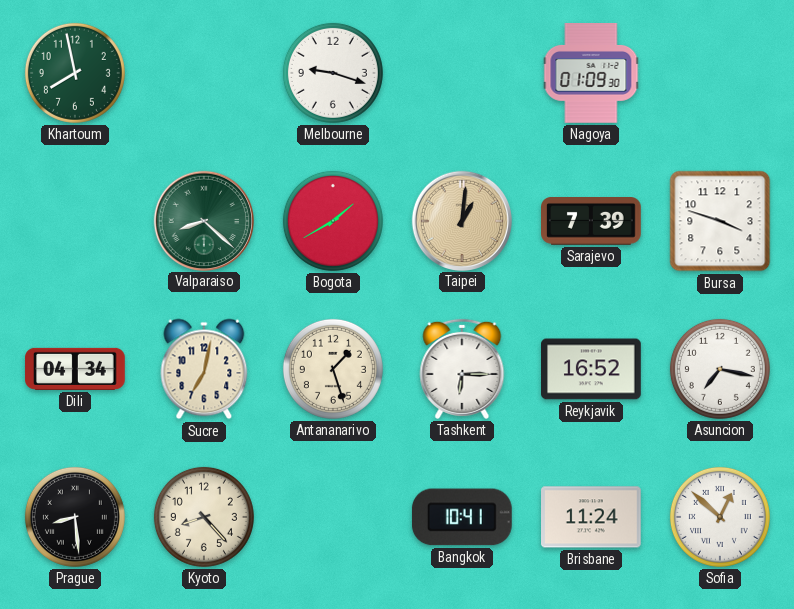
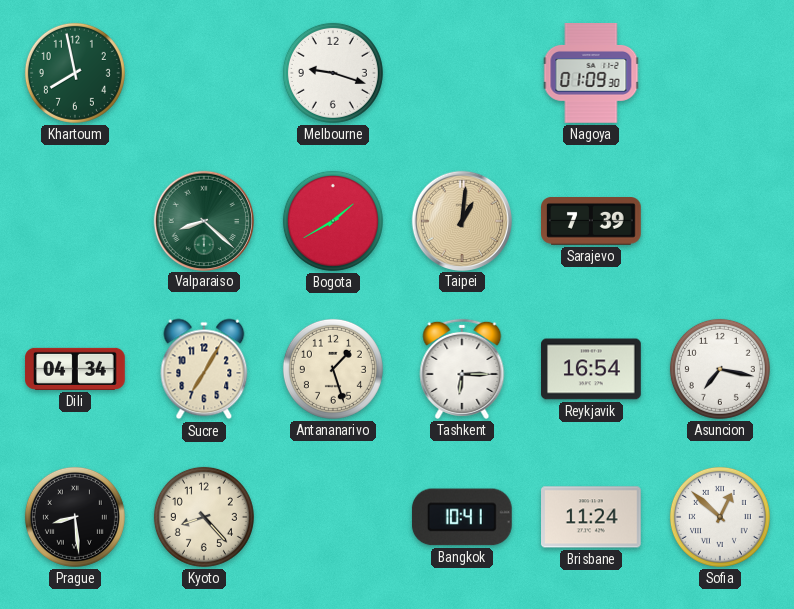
Bursa: 3:48 -> none (720, 221)
Sucre: 7:02 -> 7:05 (204, 369)
Reykjavik: 16:52 -> 16:54 (592, 369)
